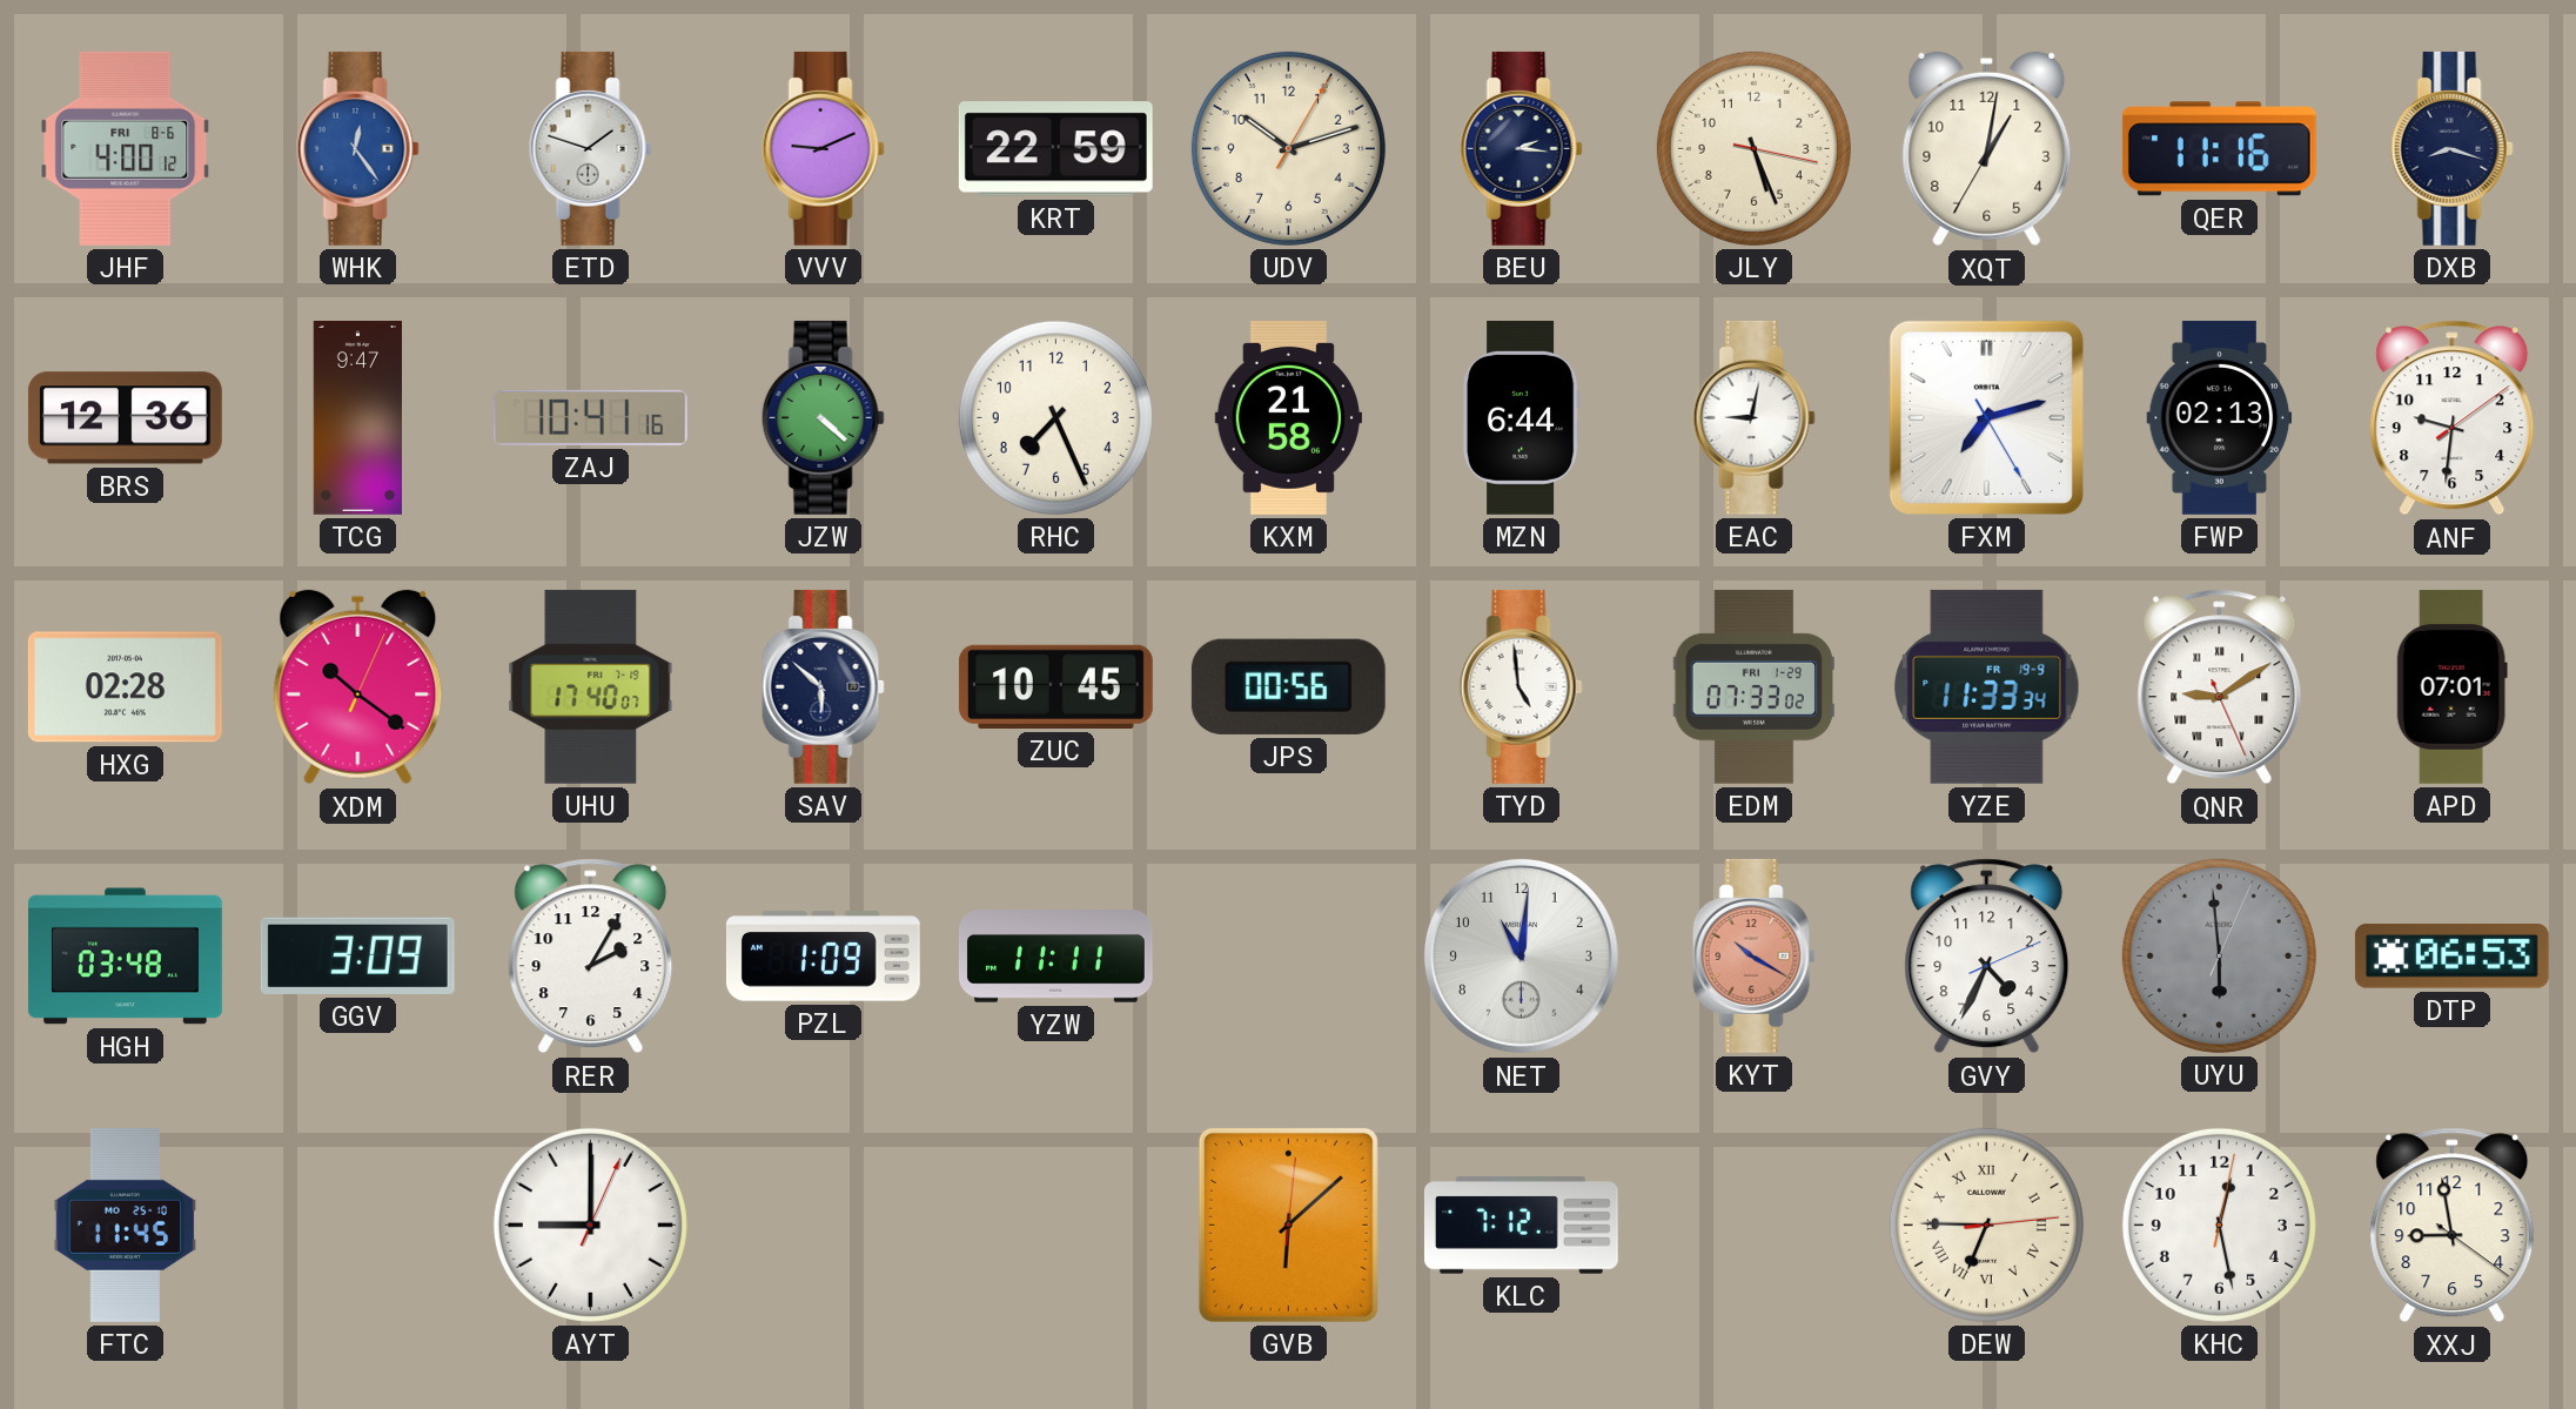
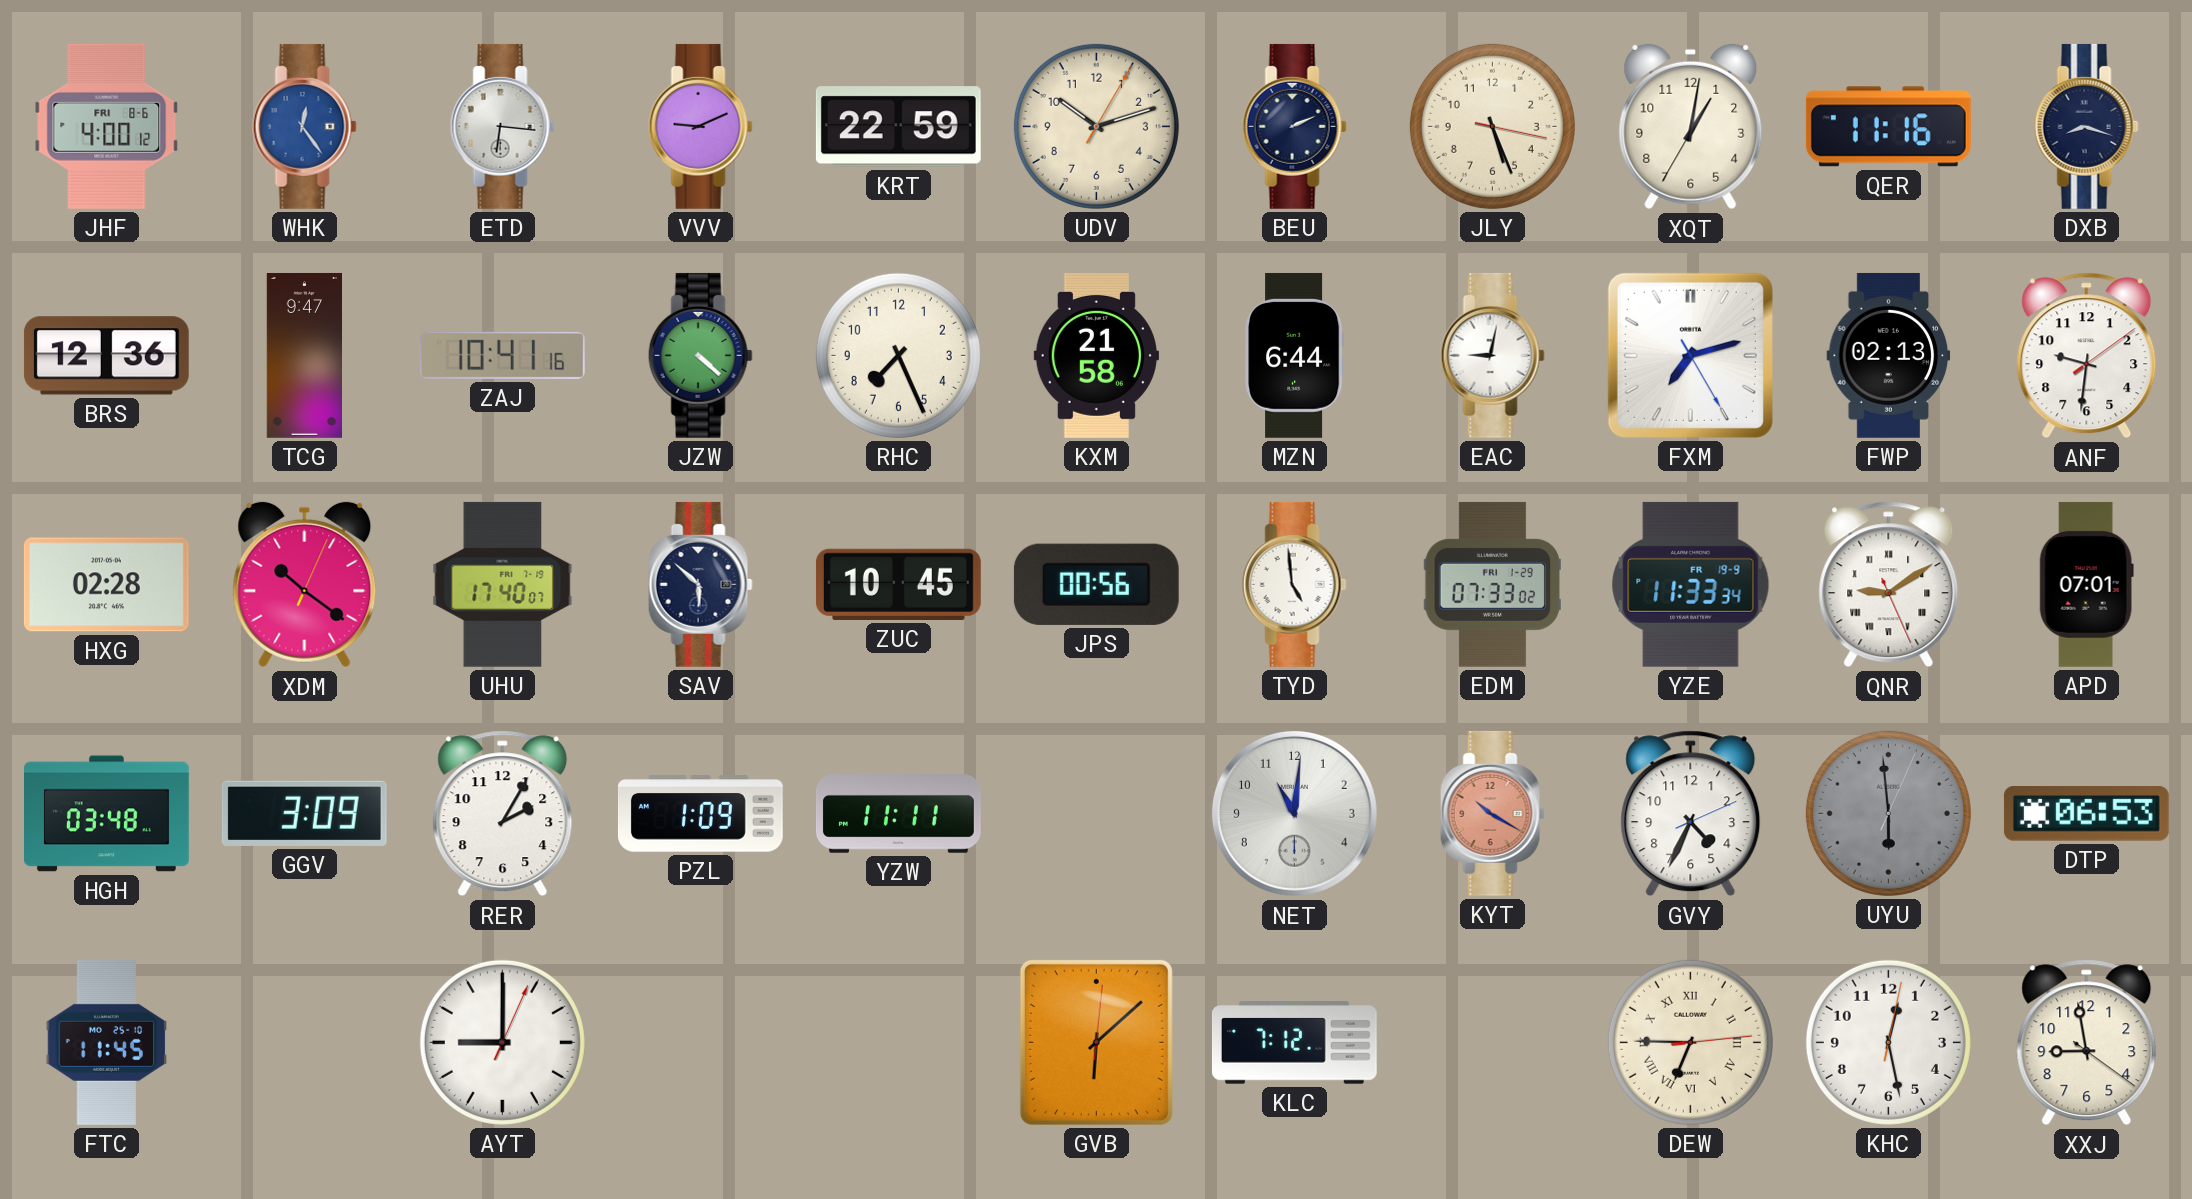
ETD: 1:48 -> 6:16 (502, 126)
BEU: 2:16 -> 2:11 (1294, 126)
